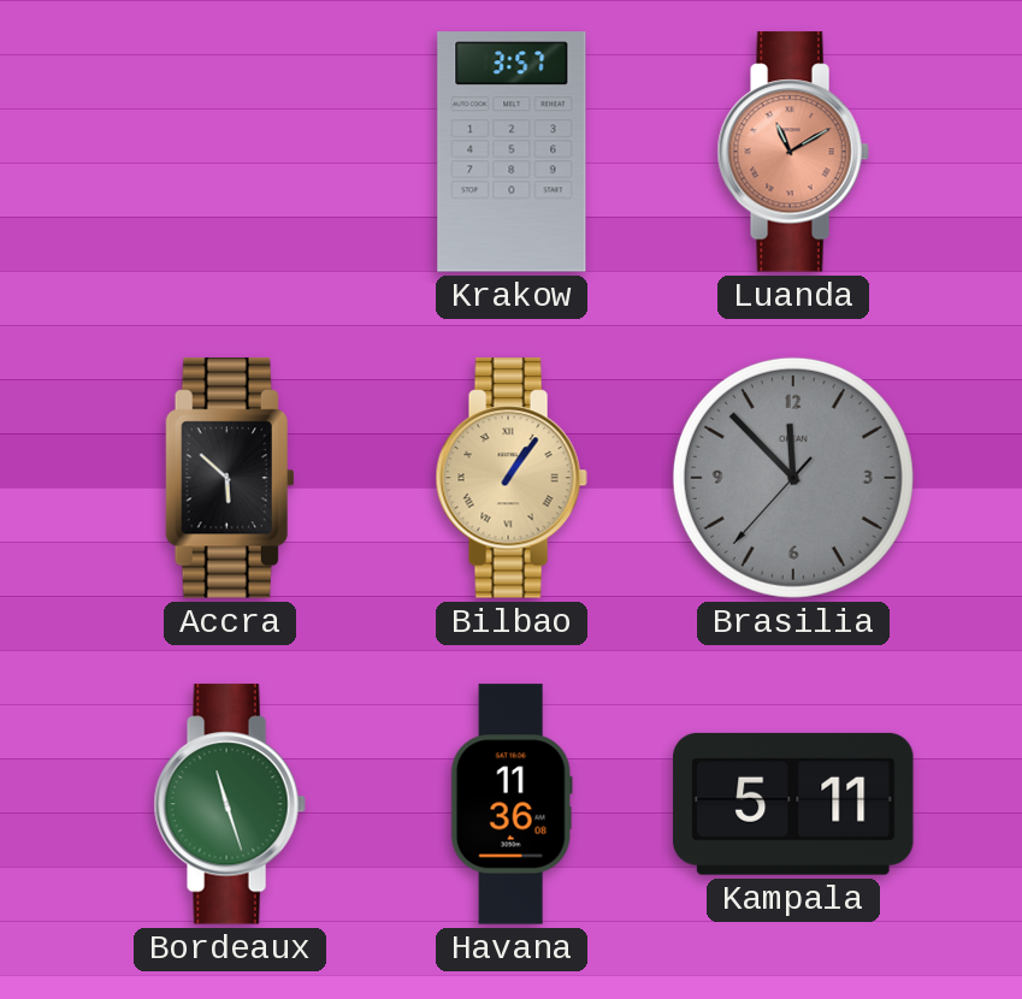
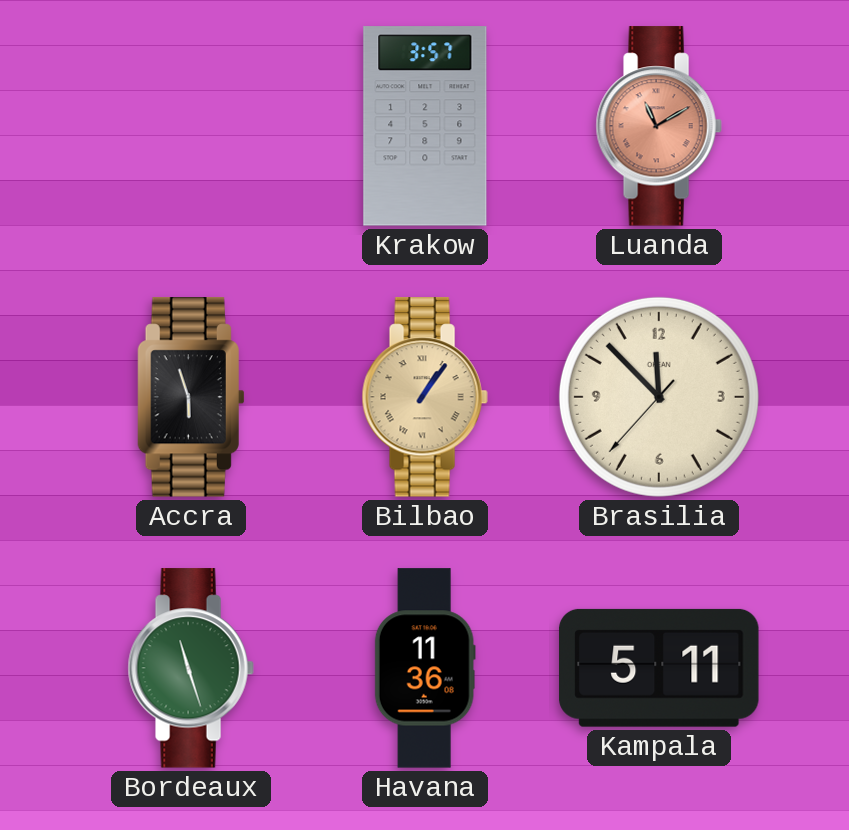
Accra: 5:52 -> 5:57 (191, 397)
Brasilia dial: grey -> cream (659, 397)
